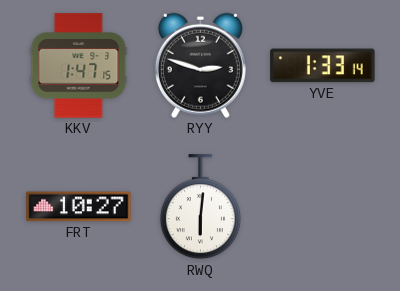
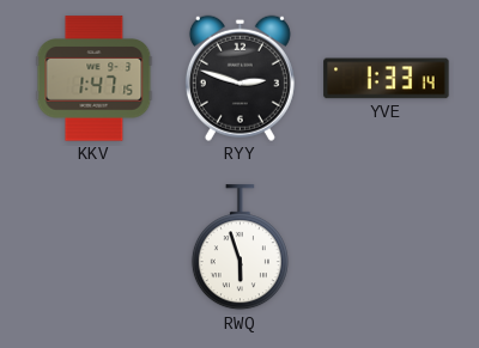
FRT: 10:27 -> none (79, 207)
RWQ: 6:01 -> 5:57 (239, 248)
